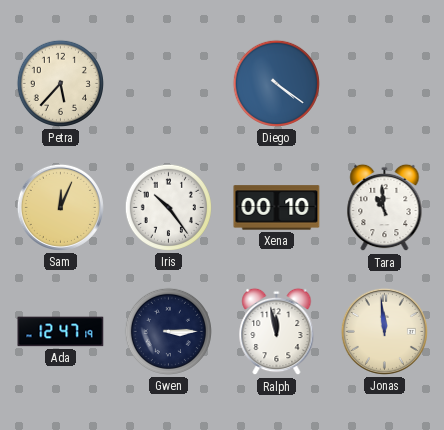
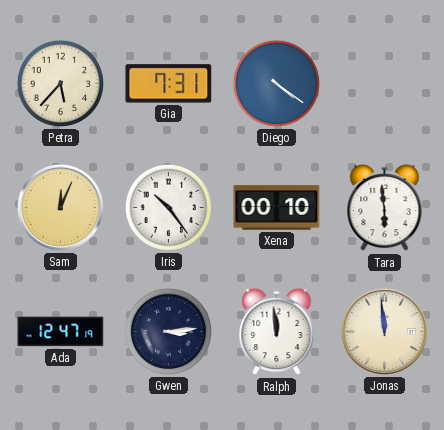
Gia: none -> 7:31 (169, 84)
Tara: 10:59 -> 5:59 (385, 208)
Gwen: 3:15 -> 3:14 (168, 331)
Ralph: 11:58 -> 11:59 (277, 332)
